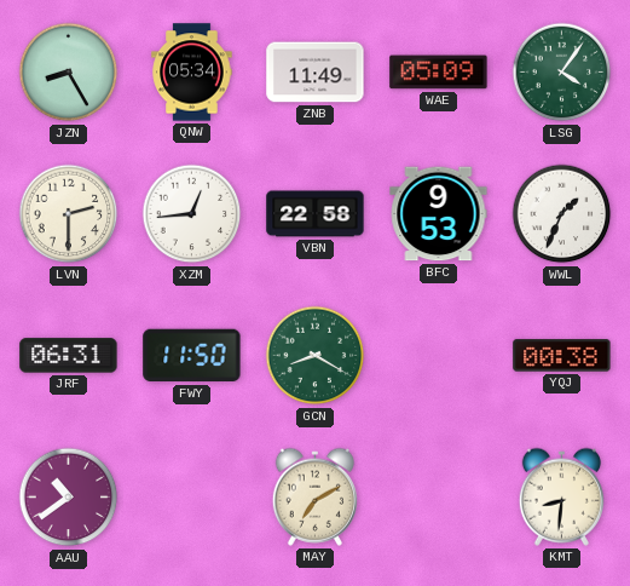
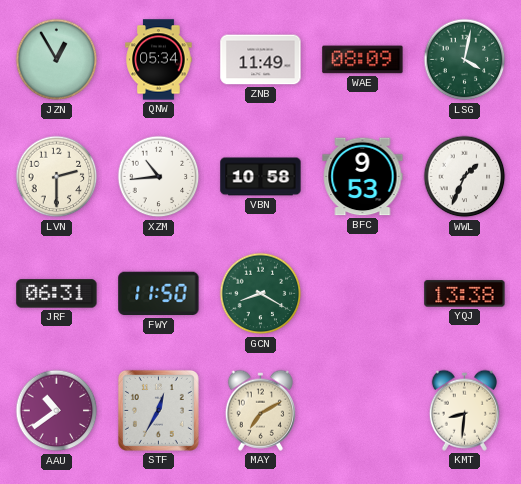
JZN: 8:25 -> 12:55 (57, 60)
WAE: 05:09 -> 08:09 (363, 60)
LSG: 4:06 -> 4:02 (465, 60)
XZM: 12:44 -> 10:44 (159, 177)
VBN: 22:58 -> 10:58 (261, 177)
YQJ: 00:38 -> 13:38 (465, 294)
STF: none -> 12:35 (158, 410)
